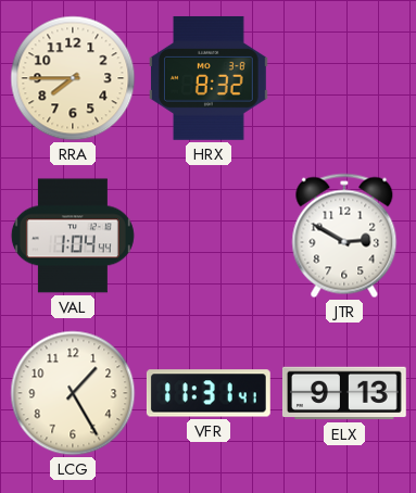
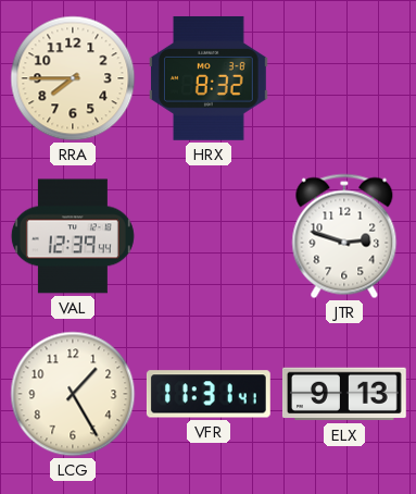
VAL: 1:04 -> 12:39 (73, 236)
JTR: 2:50 -> 2:48 (344, 236)
